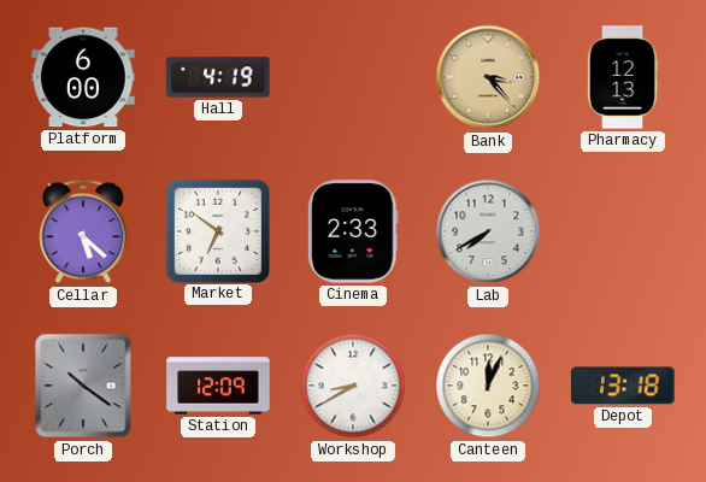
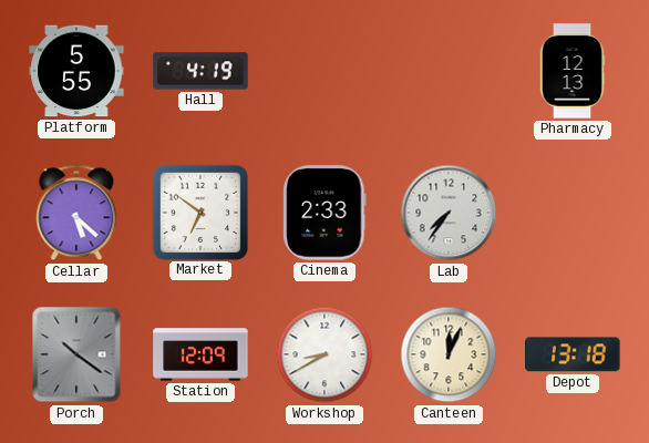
Platform: 6:00 -> 5:55 (76, 71)
Bank: 3:23 -> none (488, 77)
Lab: 7:40 -> 7:36 (449, 213)
